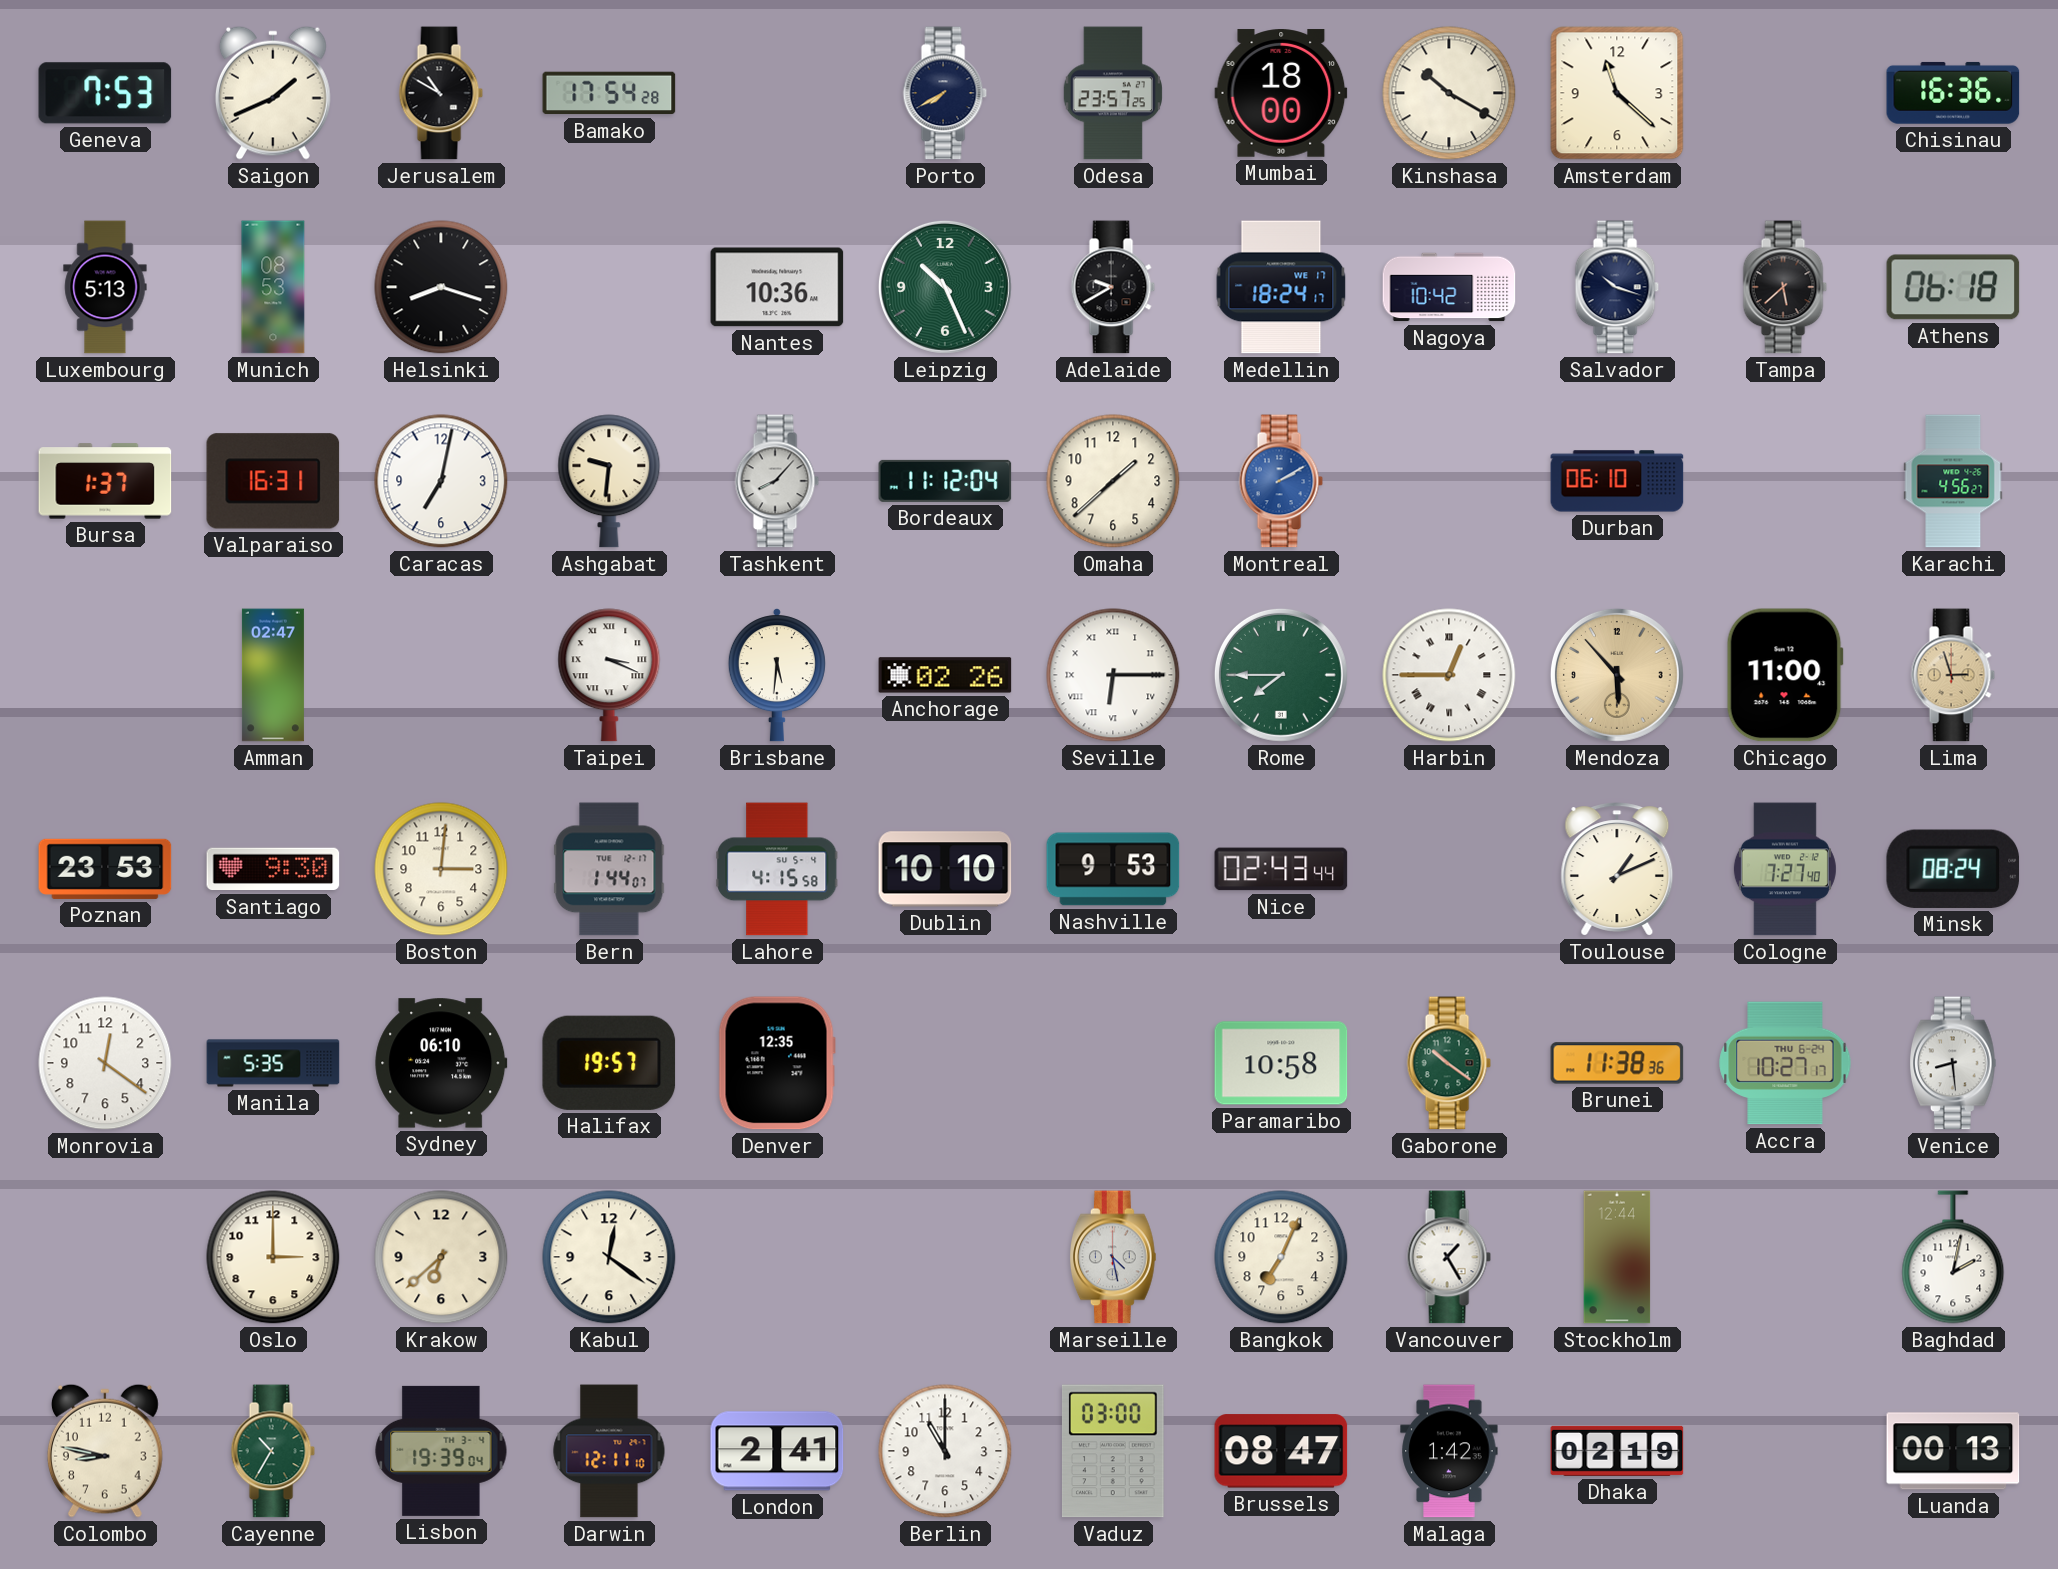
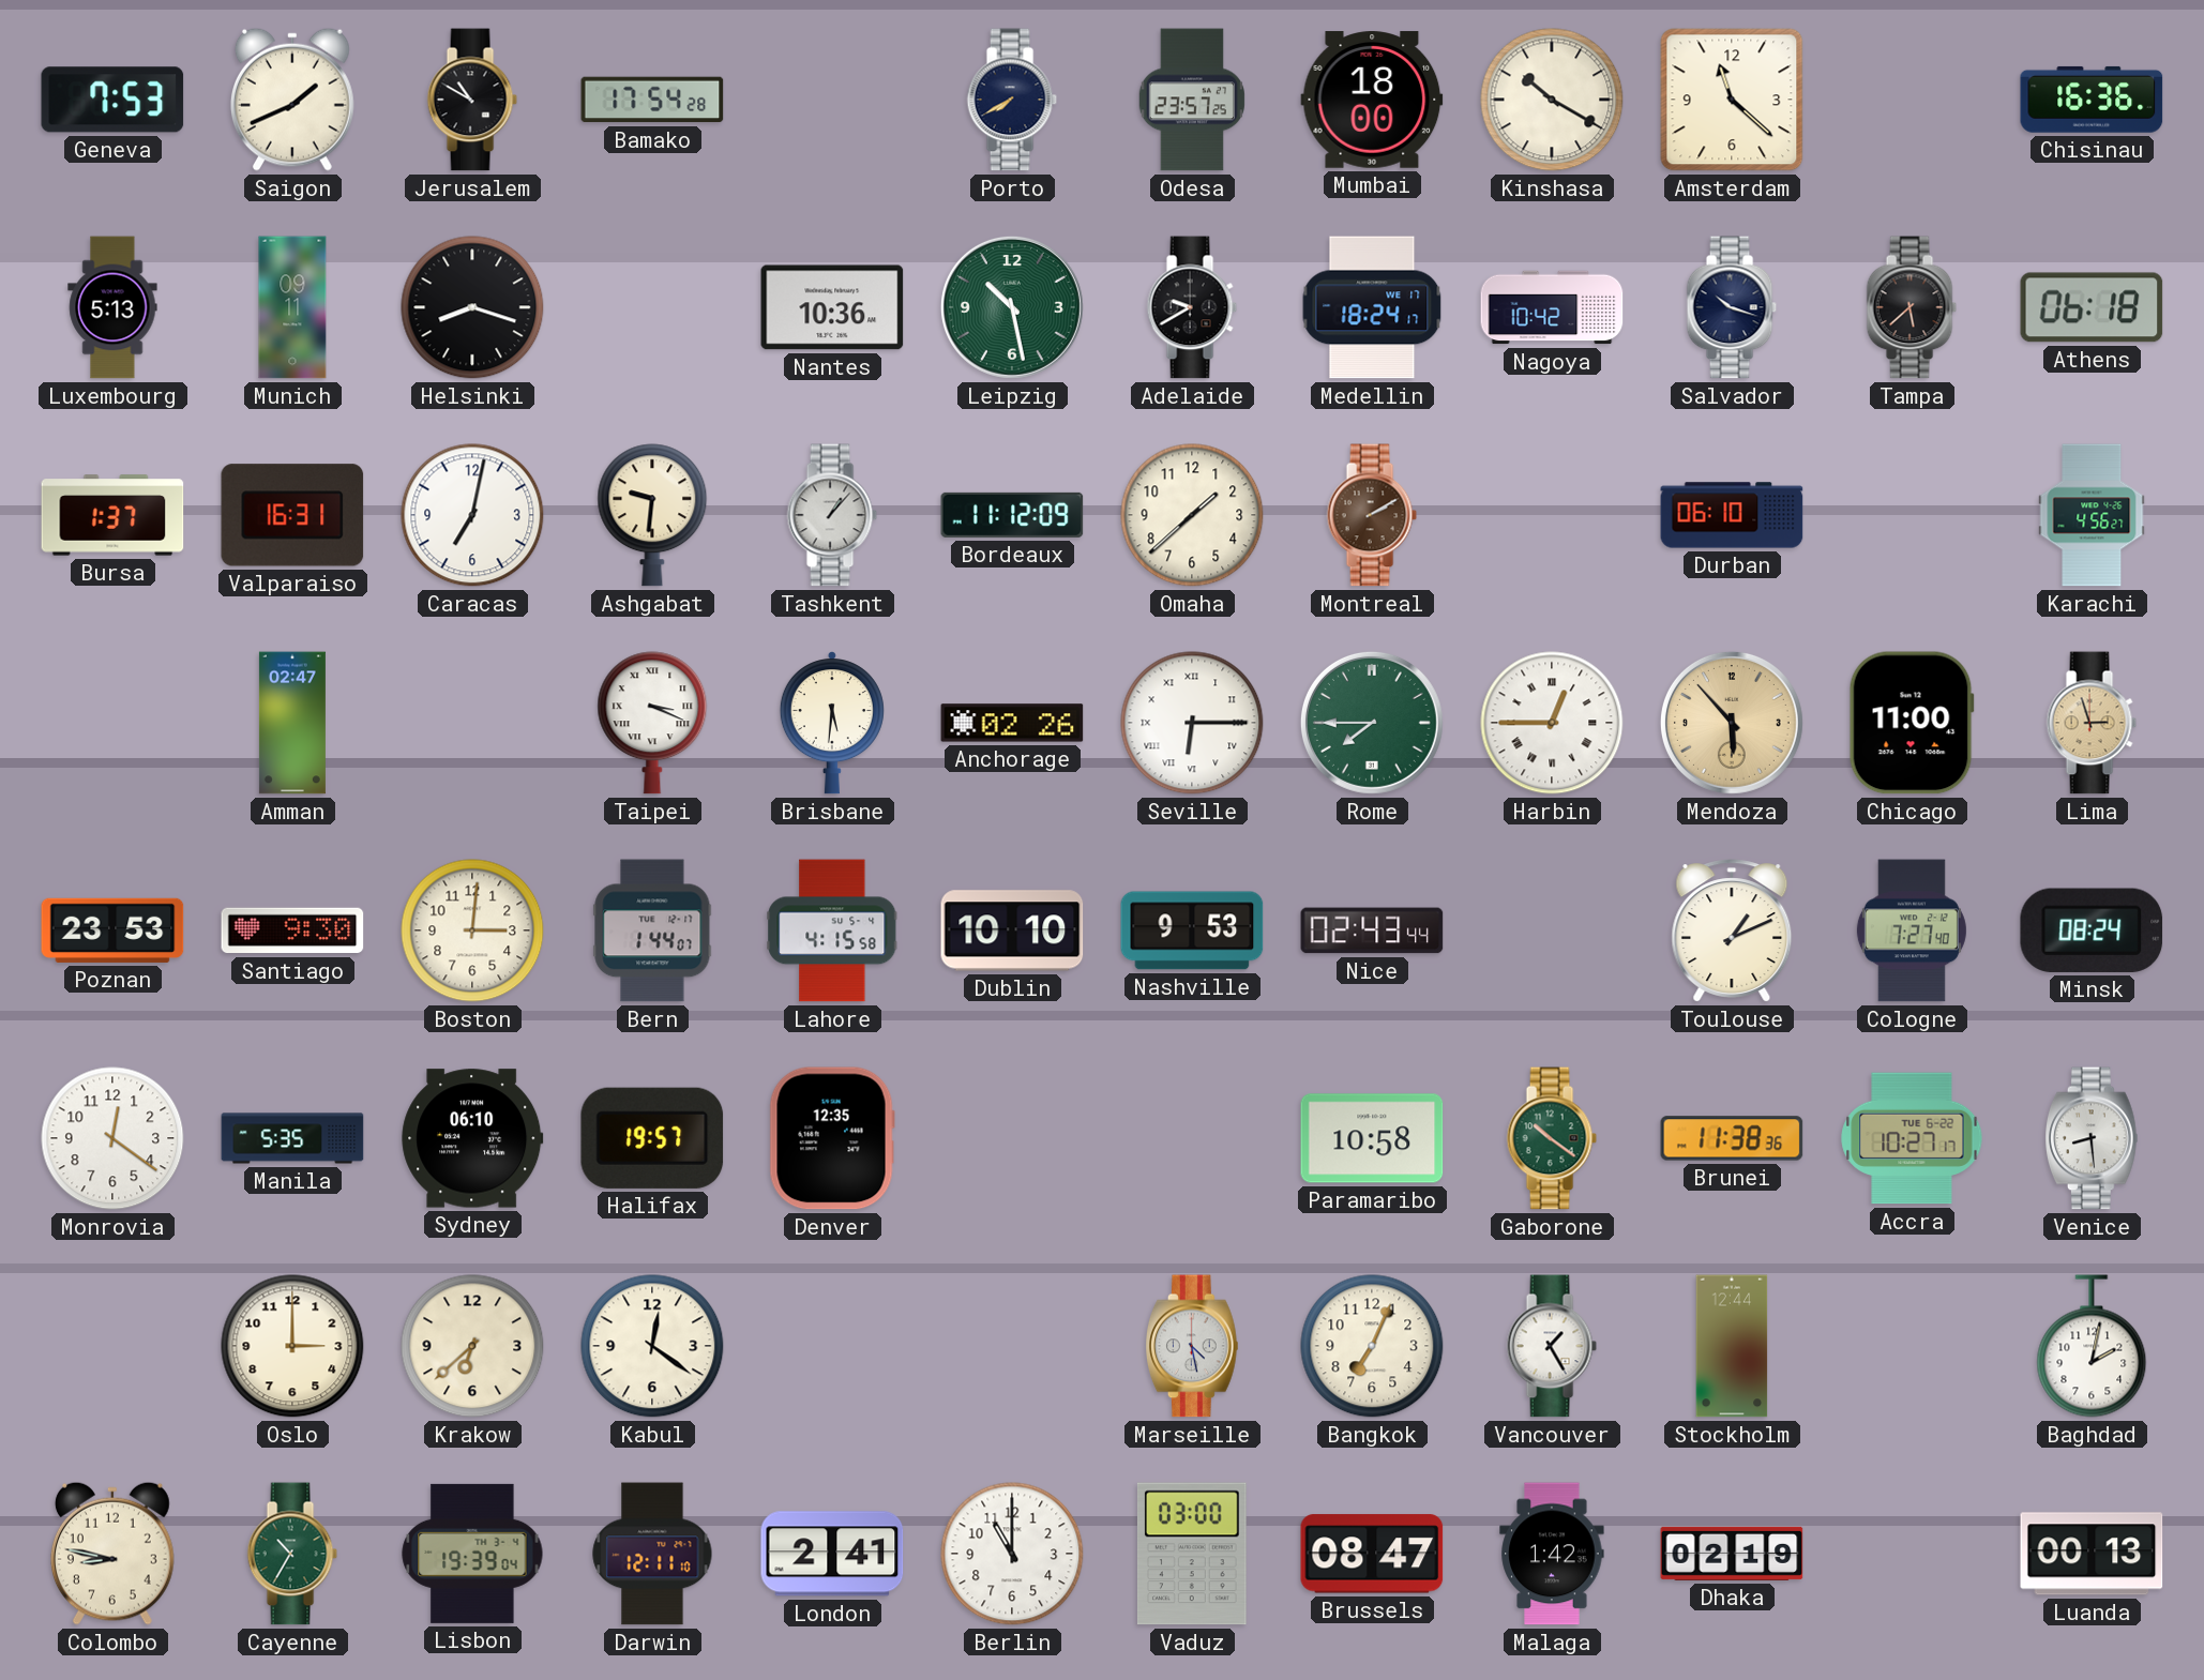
Munich: 08:53 -> 09:11 (292, 307)
Leipzig: 10:26 -> 10:28 (1012, 307)
Tashkent: 8:07 -> 1:07 (832, 515)
Bordeaux: 11:12:04 -> 11:12:09 (1012, 515)
Montreal dial: blue -> brown (1372, 515)
Accra date: THU 6-24 -> TUE 6-22 (1912, 1138)
